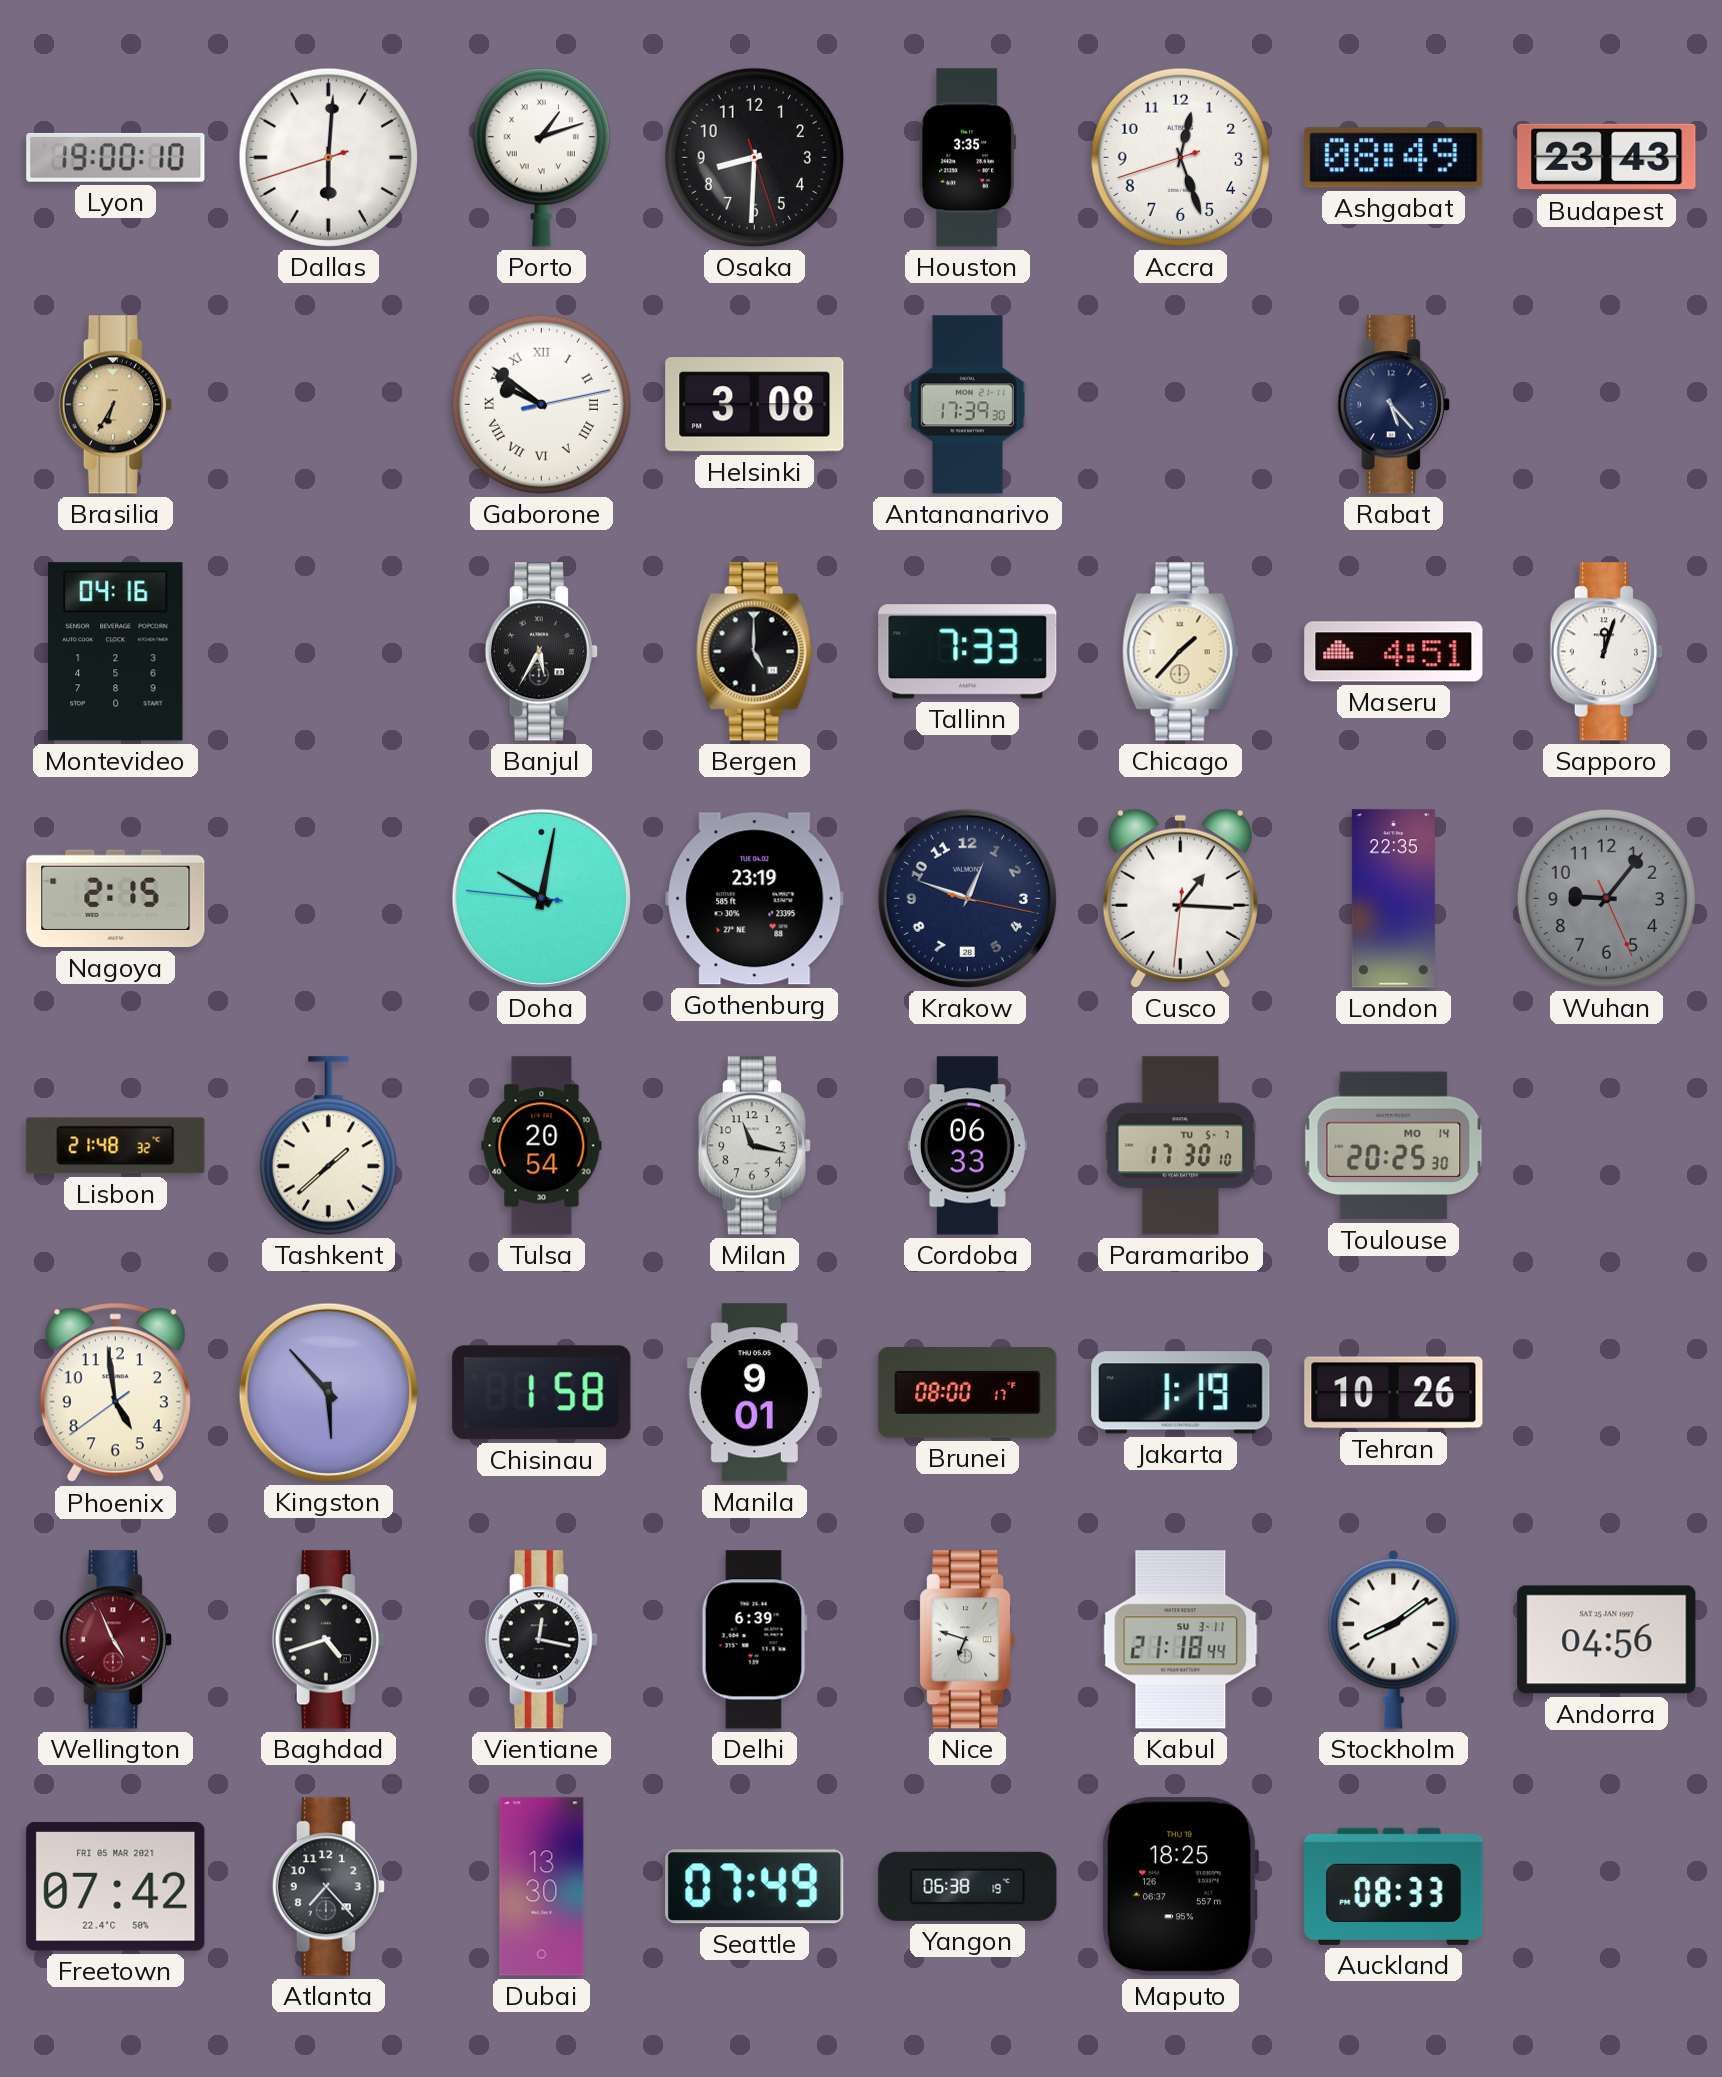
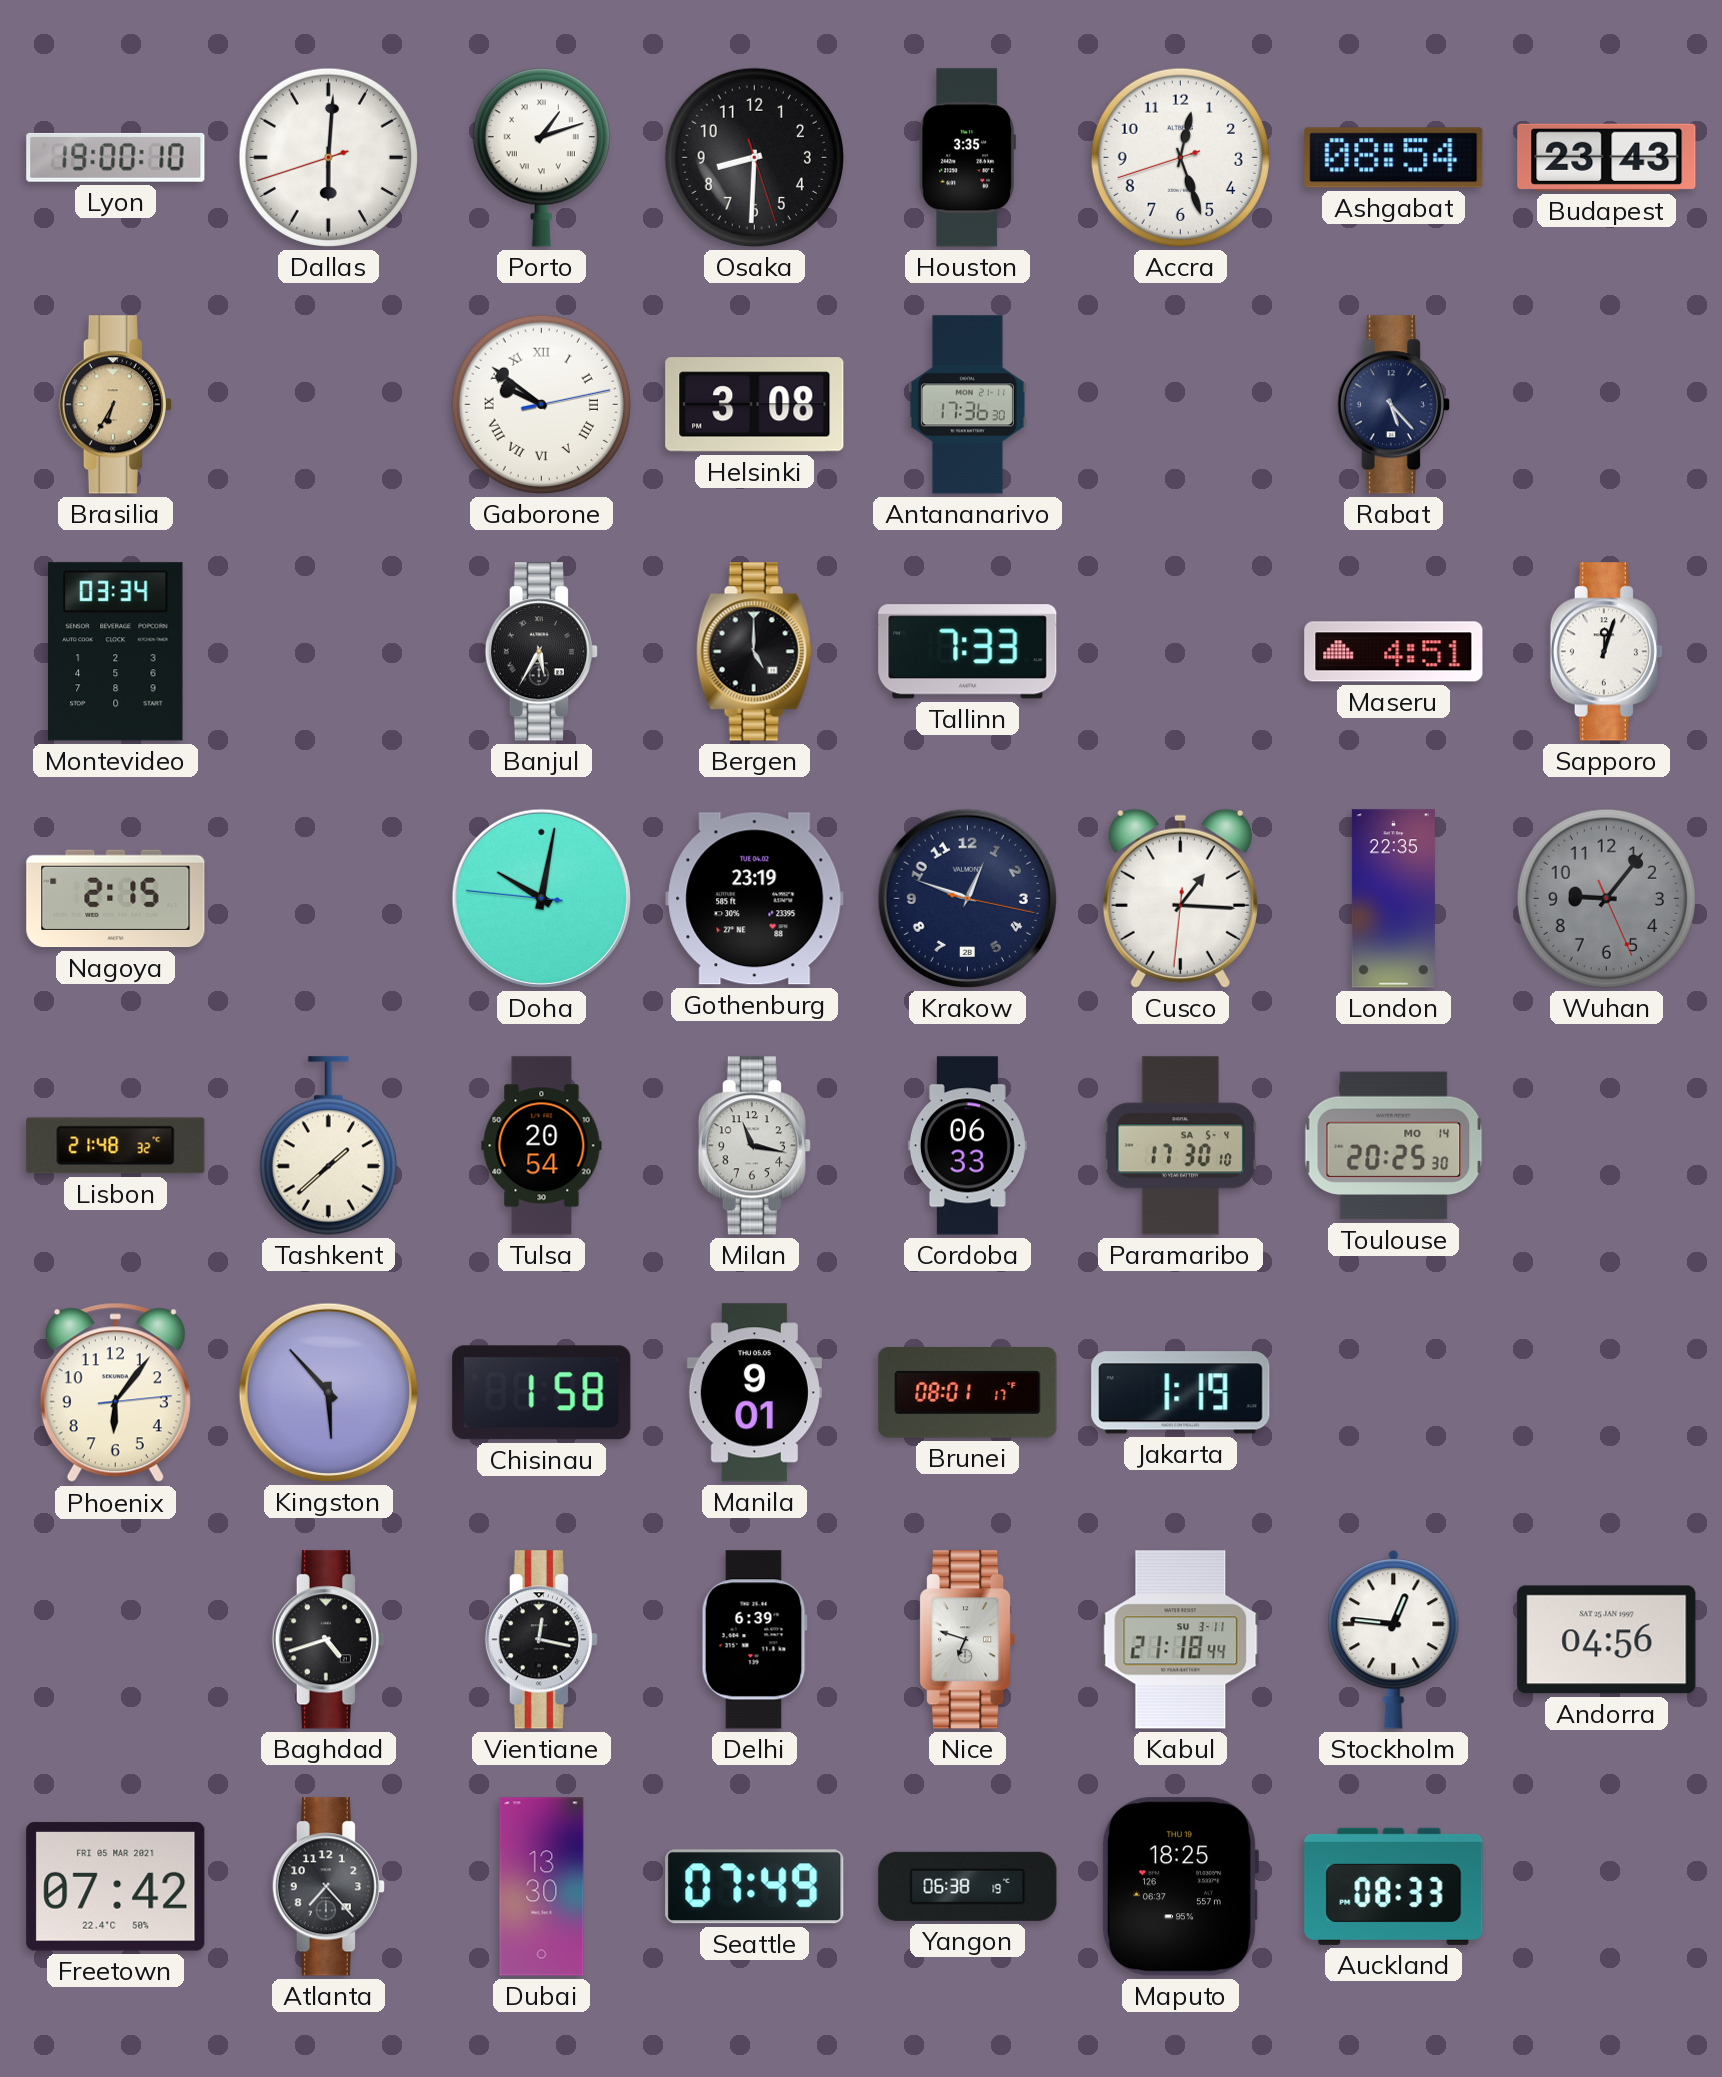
Ashgabat: 08:49 -> 08:54 (1394, 158)
Antananarivo: 17:39 -> 17:36 (967, 405)
Montevideo: 04:16 -> 03:34 (116, 652)
Chicago: 1:37 -> none (1180, 652)
Paramaribo date: TU 5-7 -> SA 5-4 (1181, 1146)
Phoenix: 4:58 -> 6:06 (115, 1393)
Brunei: 08:00 -> 08:01 (968, 1393)
Tehran: 10:26 -> none (1394, 1393)
Wellington: 4:56 -> none (115, 1640)
Stockholm: 8:09 -> 12:46 (1394, 1640)
